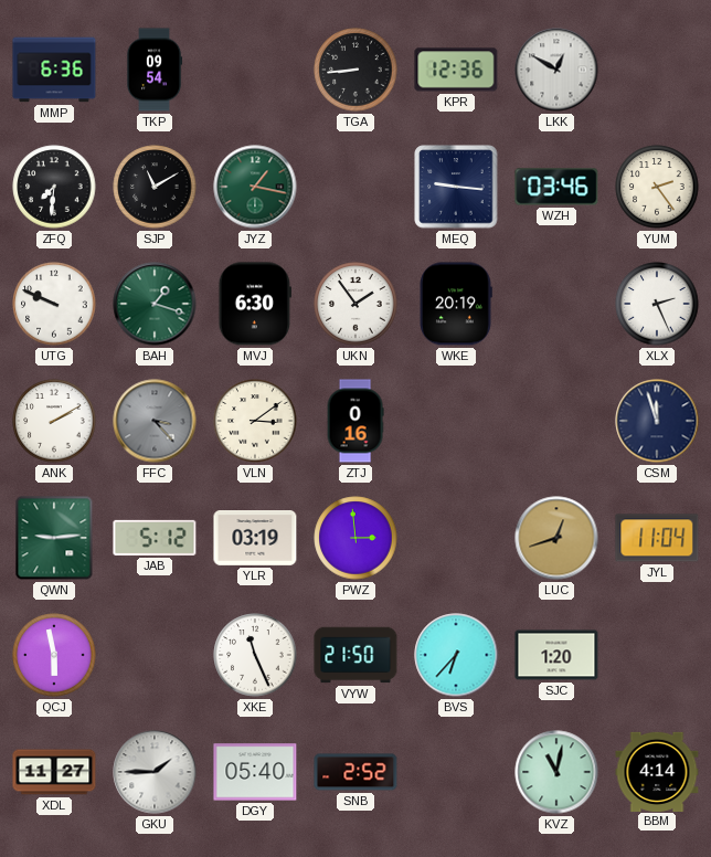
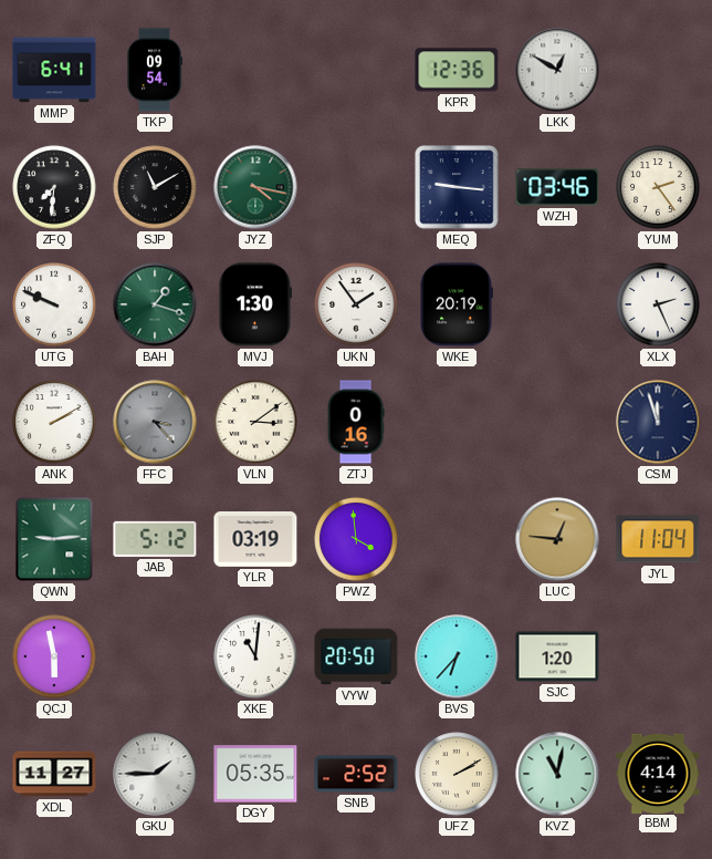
MMP: 6:36 -> 6:41 (54, 70)
TGA: 8:44 -> none (355, 70)
JYZ: 1:17 -> 4:17 (255, 187)
MVJ: 6:30 -> 1:30 (254, 304)
PWZ: 2:59 -> 3:59 (356, 539)
LUC: 12:42 -> 12:46 (557, 539)
XKE: 11:26 -> 11:01 (255, 656)
VYW: 21:50 -> 20:50 (356, 656)
DGY: 05:40 -> 05:35 (255, 774)
UFZ: none -> 2:10 (457, 774)
